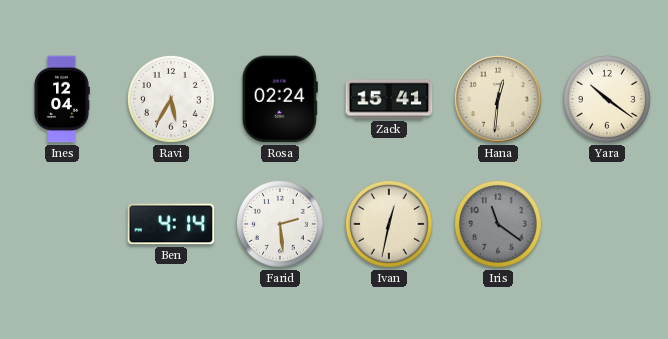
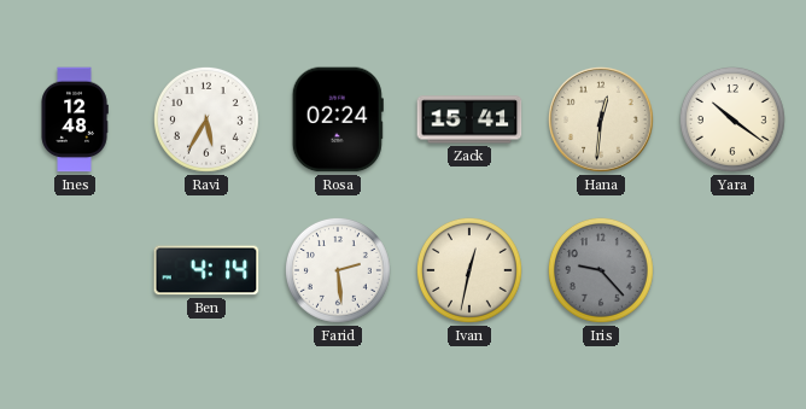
Ines: 12:04 -> 12:48 (75, 119)
Iris: 11:21 -> 9:23 (601, 270)
